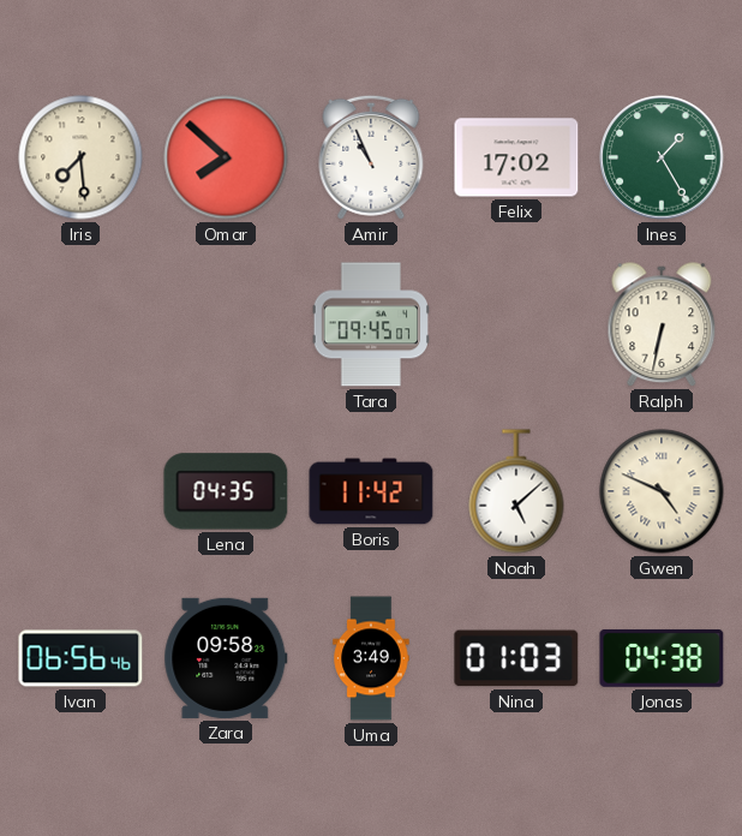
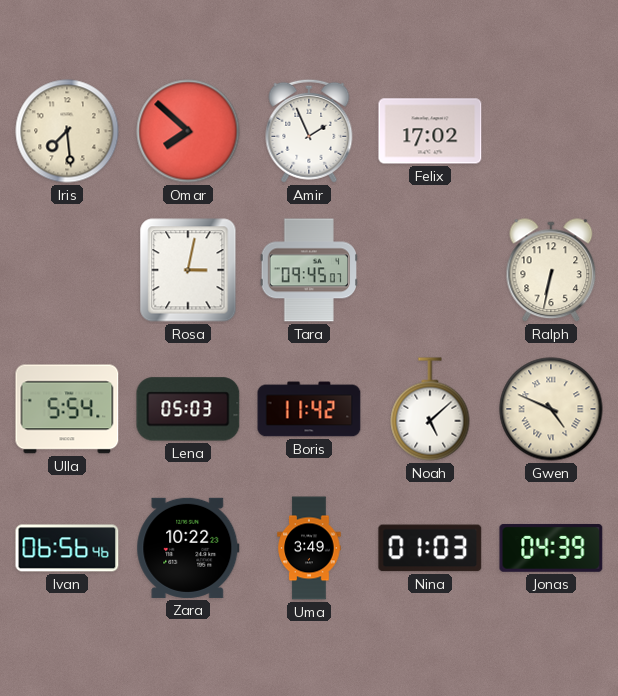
Amir: 10:56 -> 1:56 (309, 131)
Ines: 1:25 -> none (662, 157)
Rosa: none -> 3:02 (188, 270)
Ulla: none -> 5:54 (67, 409)
Lena: 04:35 -> 05:03 (188, 409)
Zara: 09:58 -> 10:22 (188, 548)
Jonas: 04:38 -> 04:39 (551, 548)
